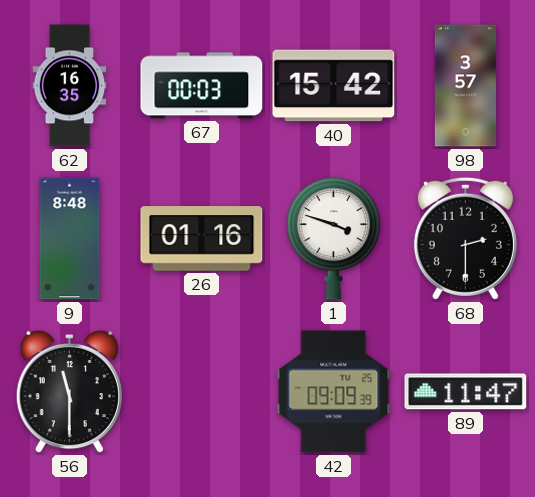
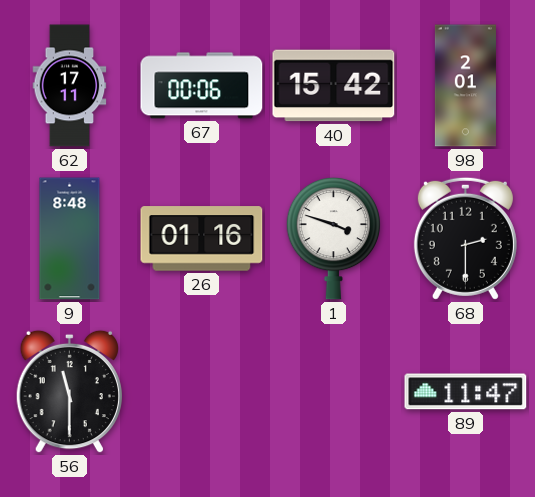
62: 16:35 -> 17:11 (70, 86)
67: 00:03 -> 00:06 (202, 86)
98: 3:57 -> 2:01 (465, 86)
42: 09:09 -> none (334, 392)
